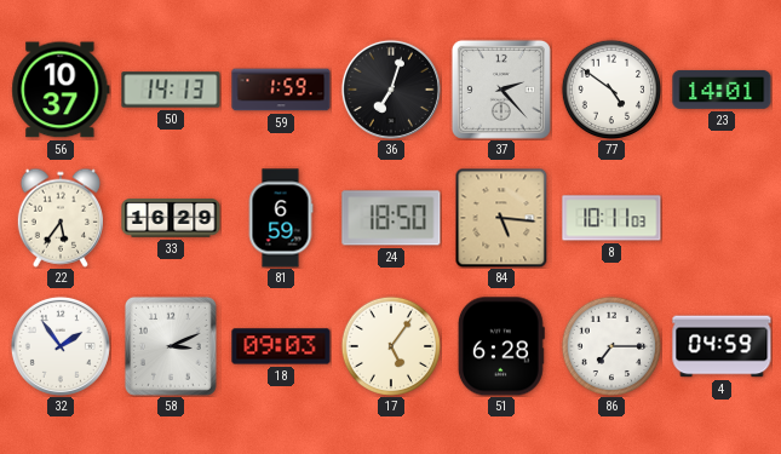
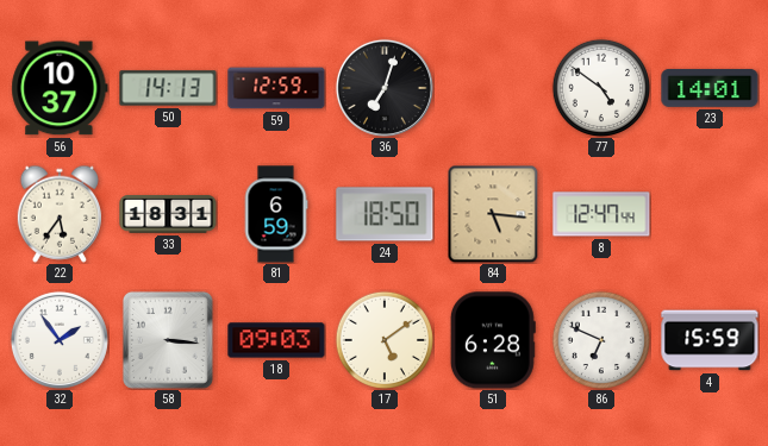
59: 1:59 -> 12:59 (276, 88)
37: 2:23 -> none (501, 90)
33: 16:29 -> 18:31 (168, 214)
8: 10:11 -> 12:47 (601, 214)
58: 3:11 -> 3:16 (168, 340)
17: 5:06 -> 5:09 (383, 339)
86: 7:15 -> 6:49 (600, 339)
4: 04:59 -> 15:59 (710, 340)
